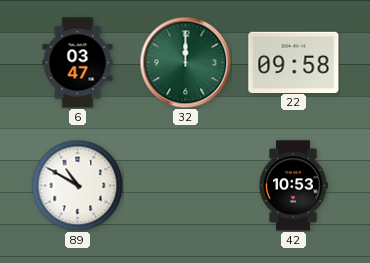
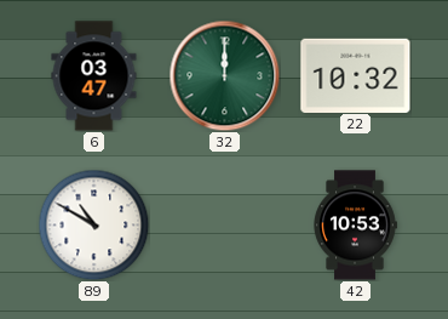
22: 09:58 -> 10:32 (356, 75)
